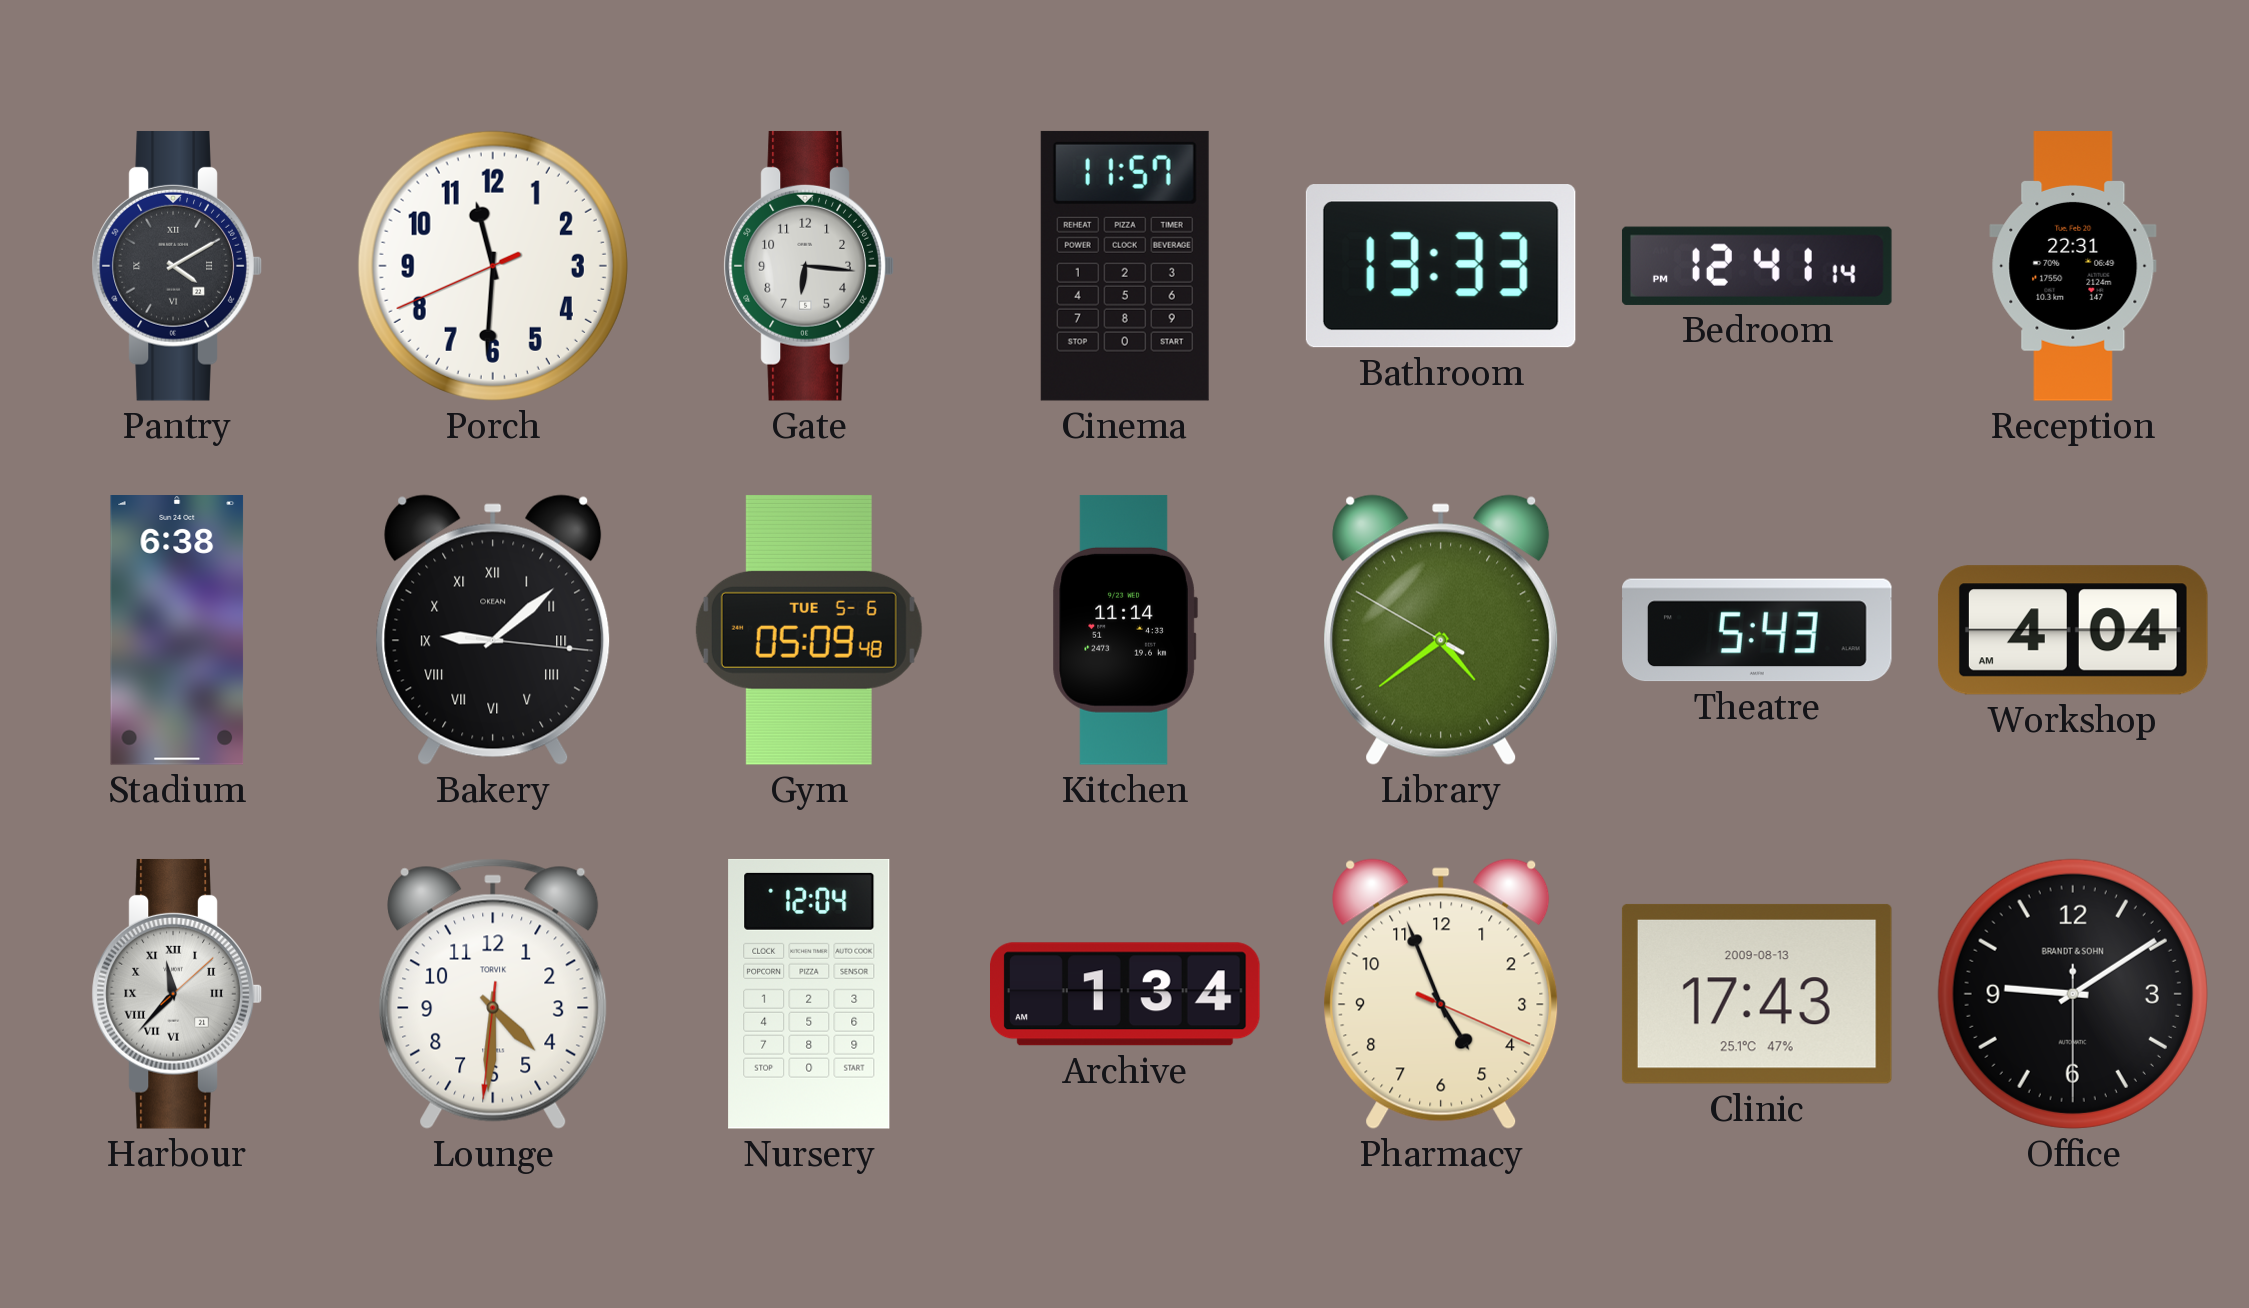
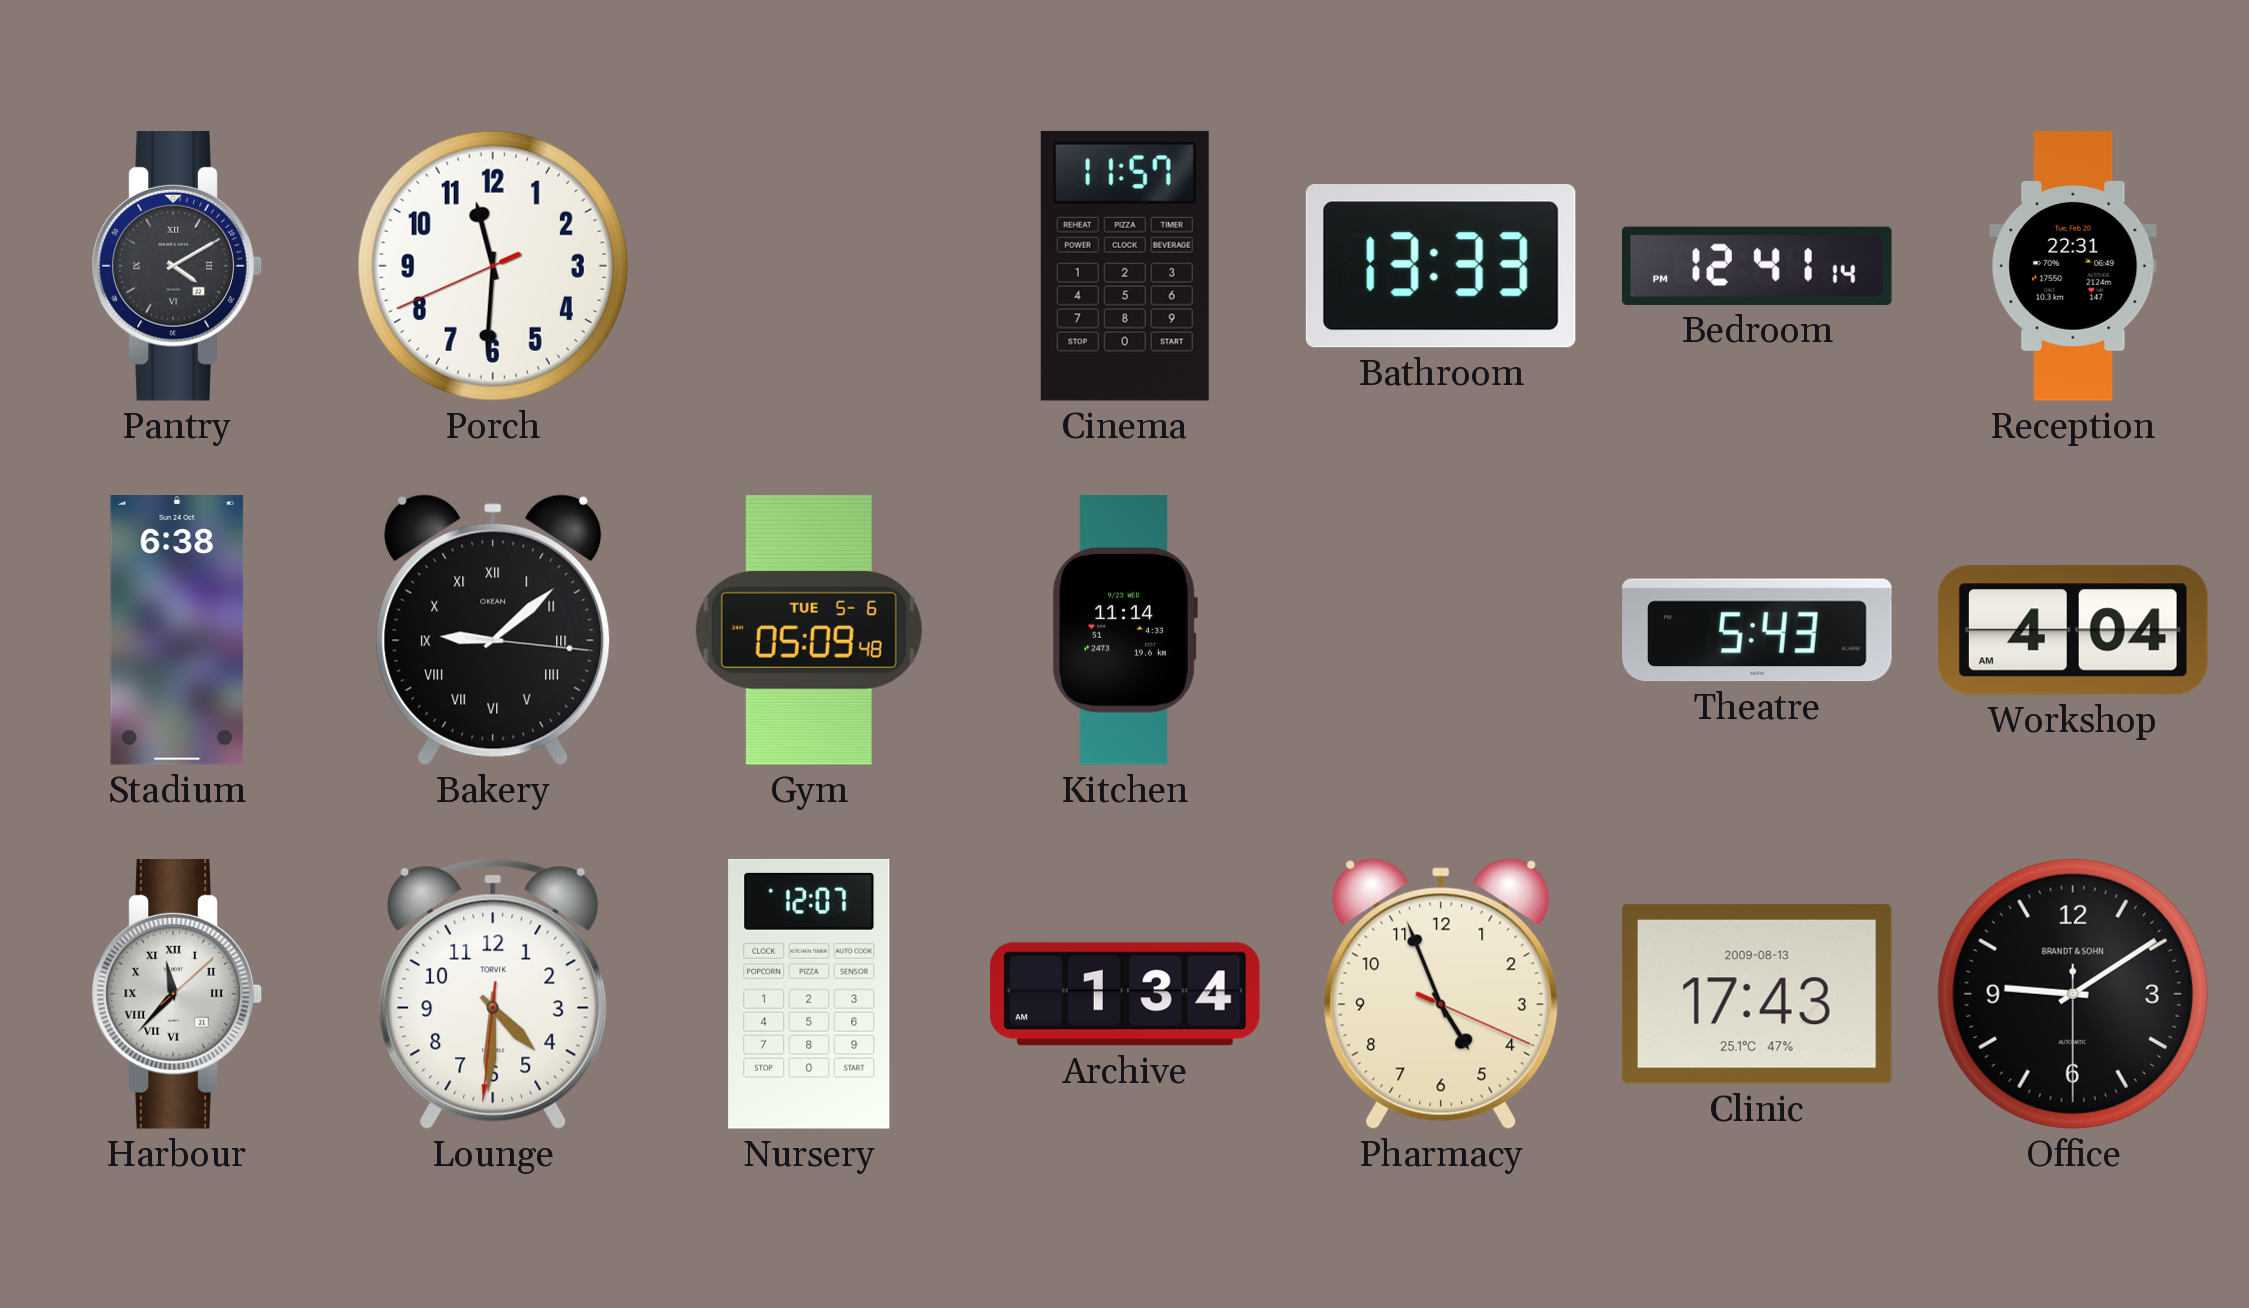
Gate: 6:16 -> none (809, 266)
Library: 4:38 -> none (1441, 630)
Nursery: 12:04 -> 12:07 (809, 994)
